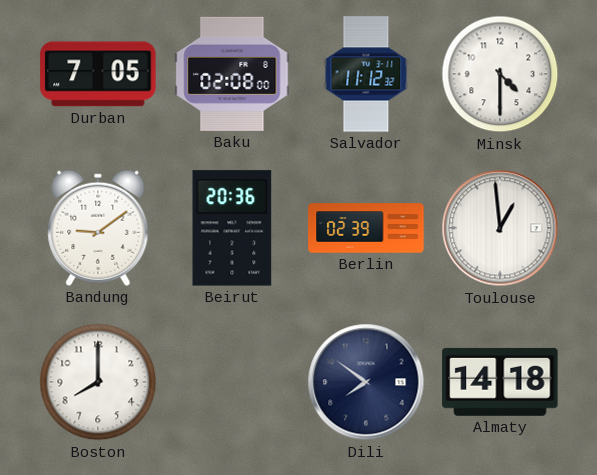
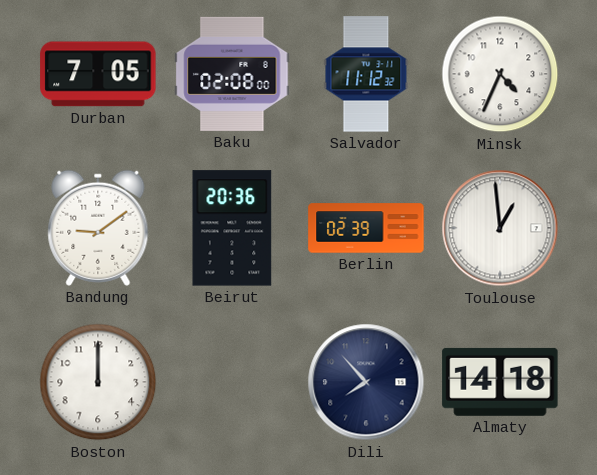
Minsk: 4:30 -> 4:34 (500, 74)
Boston: 8:00 -> 12:00 (98, 382)
Dili: 7:51 -> 7:53 (366, 382)
